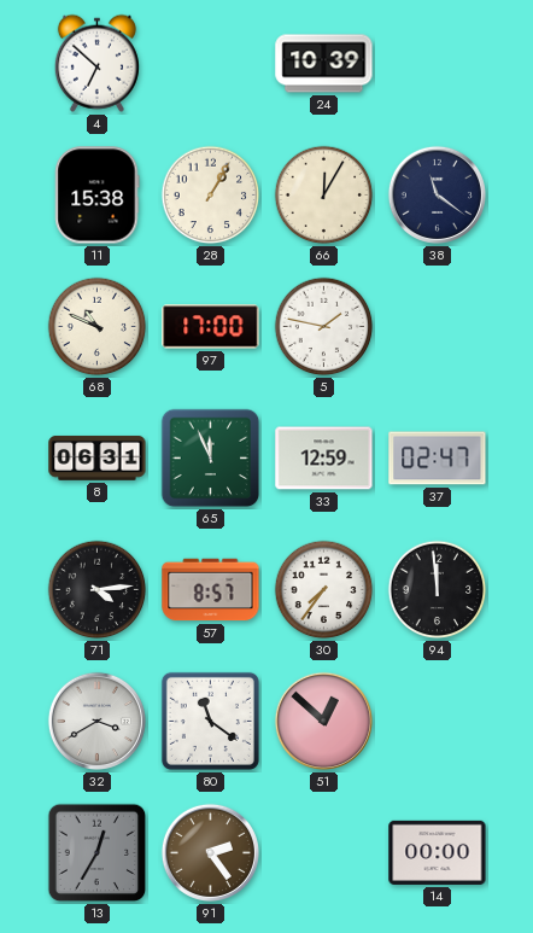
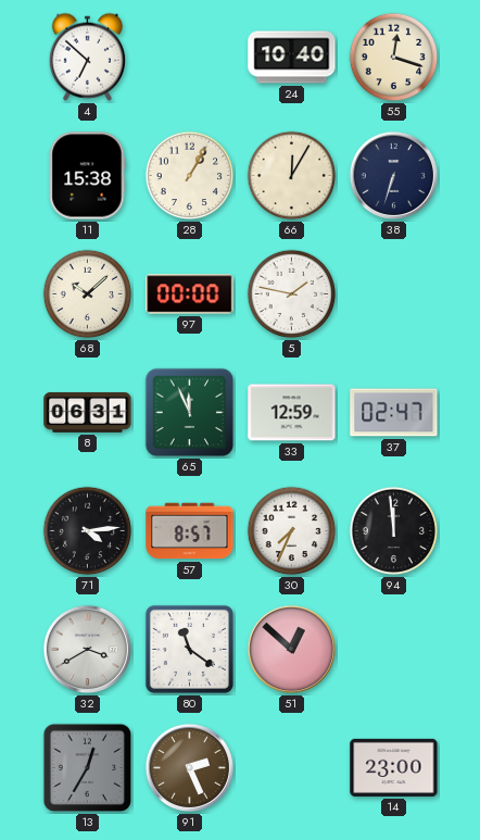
24: 10:39 -> 10:40 (292, 58)
55: none -> 12:18 (394, 58)
38: 11:21 -> 6:33 (393, 175)
68: 10:49 -> 10:08 (88, 294)
97: 17:00 -> 00:00 (190, 294)
30: 7:36 -> 7:34 (292, 531)
91: 2:24 -> 2:26 (189, 767)
14: 00:00 -> 23:00 (394, 767)
